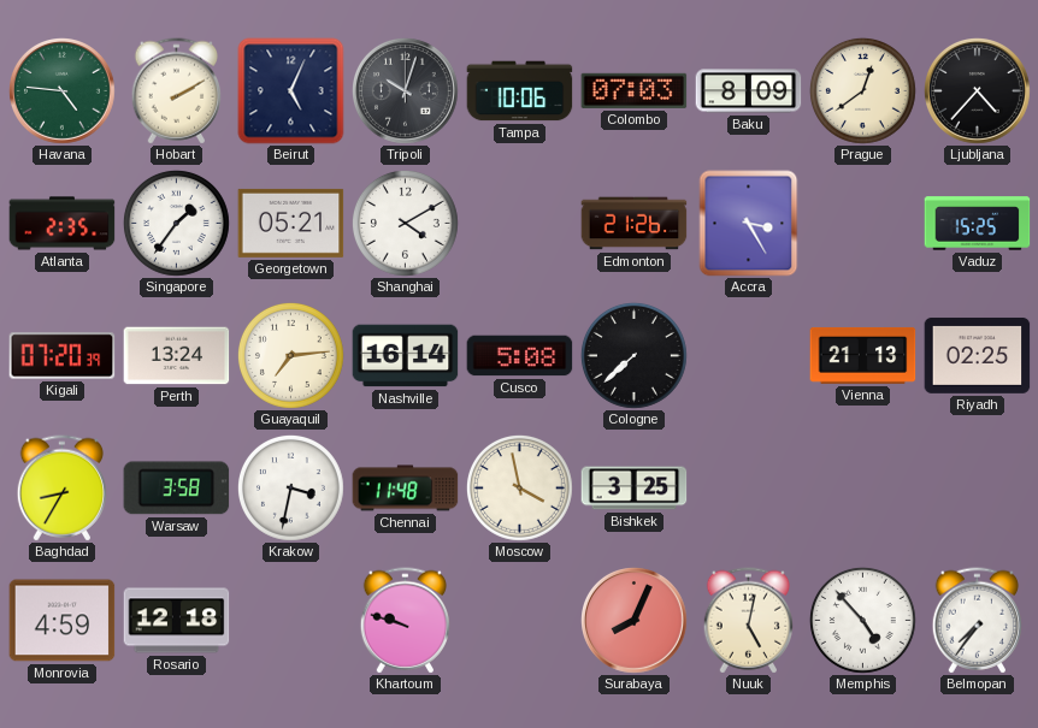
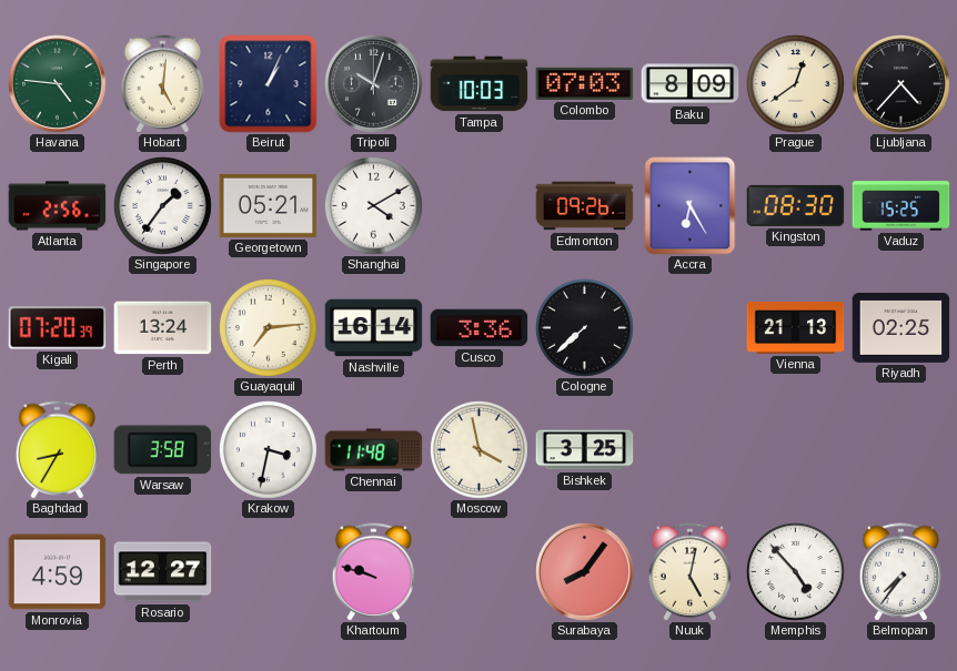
Hobart: 2:10 -> 5:01 (162, 84)
Beirut: 5:04 -> 1:04 (269, 84)
Tampa: 10:06 -> 10:03 (480, 84)
Atlanta: 2:35 -> 2:56 (58, 206)
Edmonton: 21:26 -> 09:26 (585, 206)
Accra: 3:25 -> 6:25 (691, 206)
Kingston: none -> 08:30 (796, 205)
Cusco: 5:08 -> 3:36 (480, 328)
Rosario: 12:18 -> 12:27 (163, 572)
Surabaya: 8:04 -> 8:06 (585, 572)
